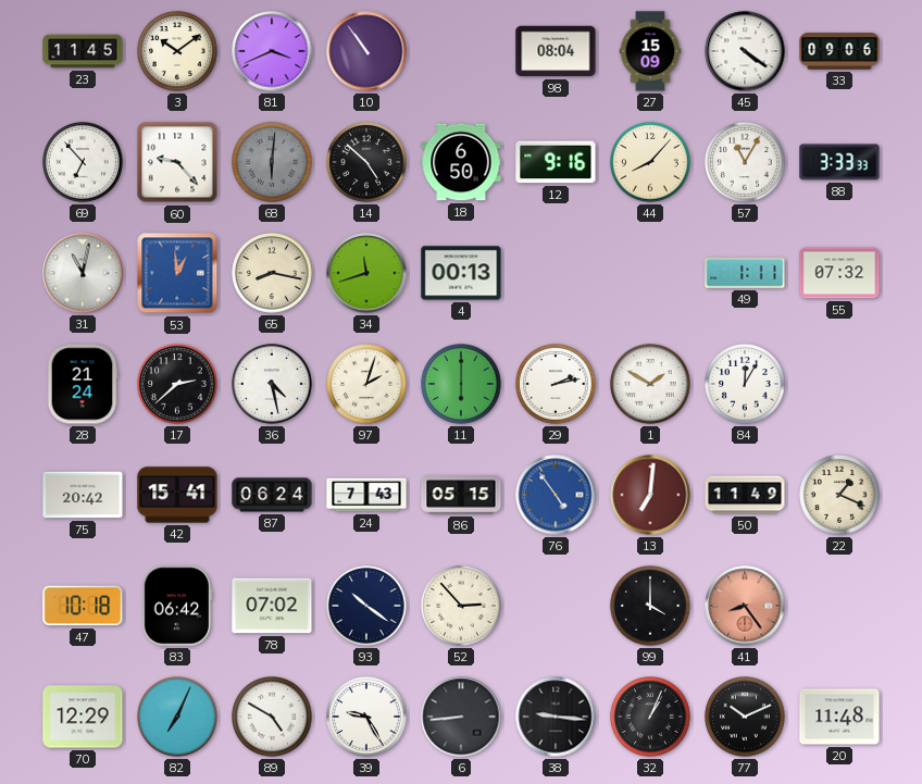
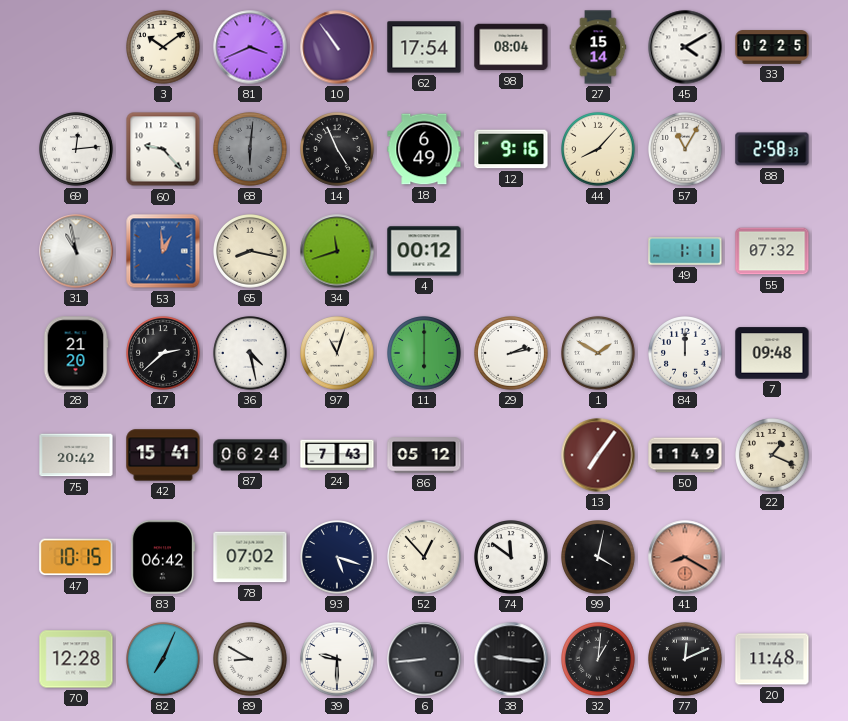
23: 11:45 -> none (83, 51)
62: none -> 17:54 (424, 47)
27: 15:09 -> 15:14 (598, 47)
45: 4:21 -> 4:10 (685, 47)
33: 09:06 -> 02:25 (772, 47)
69: 6:53 -> 12:14 (77, 150)
14: 4:52 -> 4:56 (338, 150)
18: 6:50 -> 6:49 (424, 149)
88: 3:33 -> 2:58 (772, 149)
31: 11:02 -> 10:58 (76, 251)
4: 00:13 -> 00:12 (424, 251)
28: 21:24 -> 21:20 (76, 353)
97: 2:03 -> 11:03 (338, 354)
84: 12:05 -> 12:00 (686, 354)
7: none -> 09:48 (772, 353)
86: 05:15 -> 05:12 (424, 455)
76: 4:54 -> none (556, 495)
13: 7:01 -> 7:06 (598, 455)
47: 10:18 -> 10:15 (76, 557)
93: 10:21 -> 5:18 (338, 558)
52: 2:53 -> 12:53 (425, 558)
74: none -> 11:51 (512, 558)
99: 4:00 -> 4:02 (599, 558)
41: 8:24 -> 8:20 (685, 557)
70: 12:29 -> 12:28 (76, 659)
89: 4:50 -> 8:50 (251, 660)
39: 9:25 -> 9:30 (338, 660)
32: 1:04 -> 1:01 (599, 660)
77: 10:11 -> 12:11 (686, 660)
